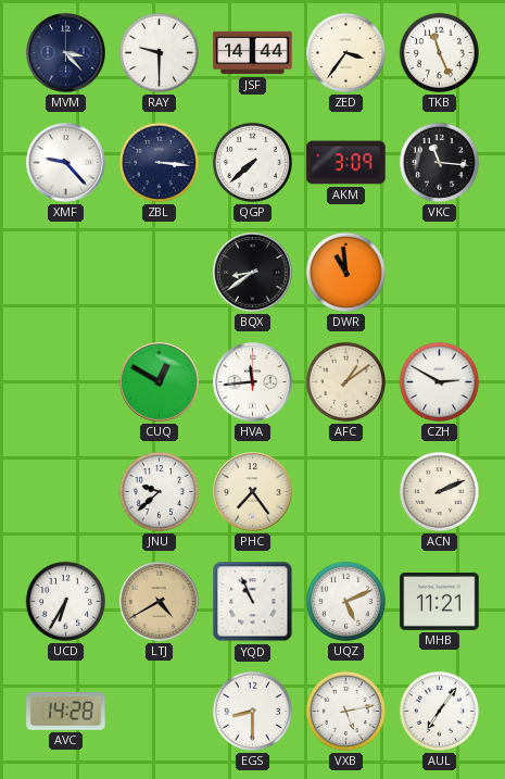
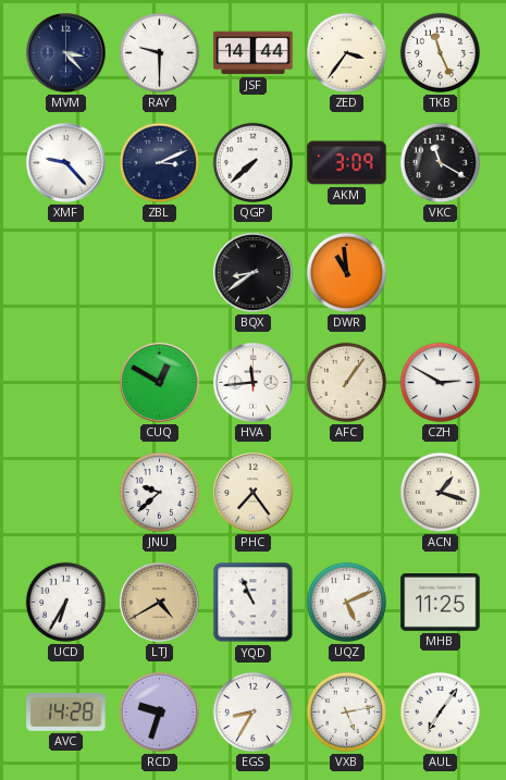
ZBL: 3:16 -> 3:11 (159, 162)
VKC: 11:16 -> 11:20 (440, 162)
AFC: 1:09 -> 1:06 (346, 382)
ACN: 2:11 -> 1:18 (440, 492)
MHB: 11:21 -> 11:25 (441, 603)
RCD: none -> 9:33 (159, 711)
EGS: 8:30 -> 8:35 (252, 711)
